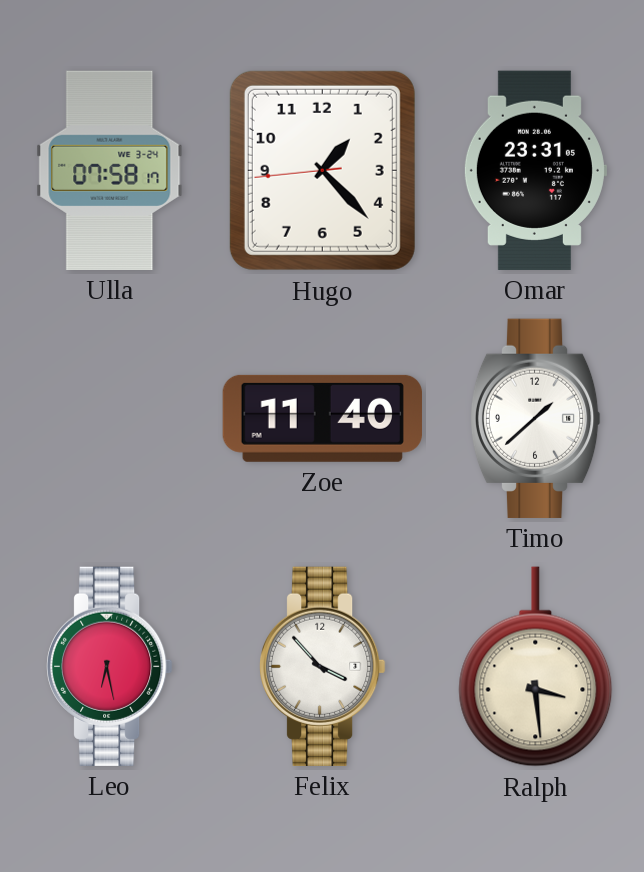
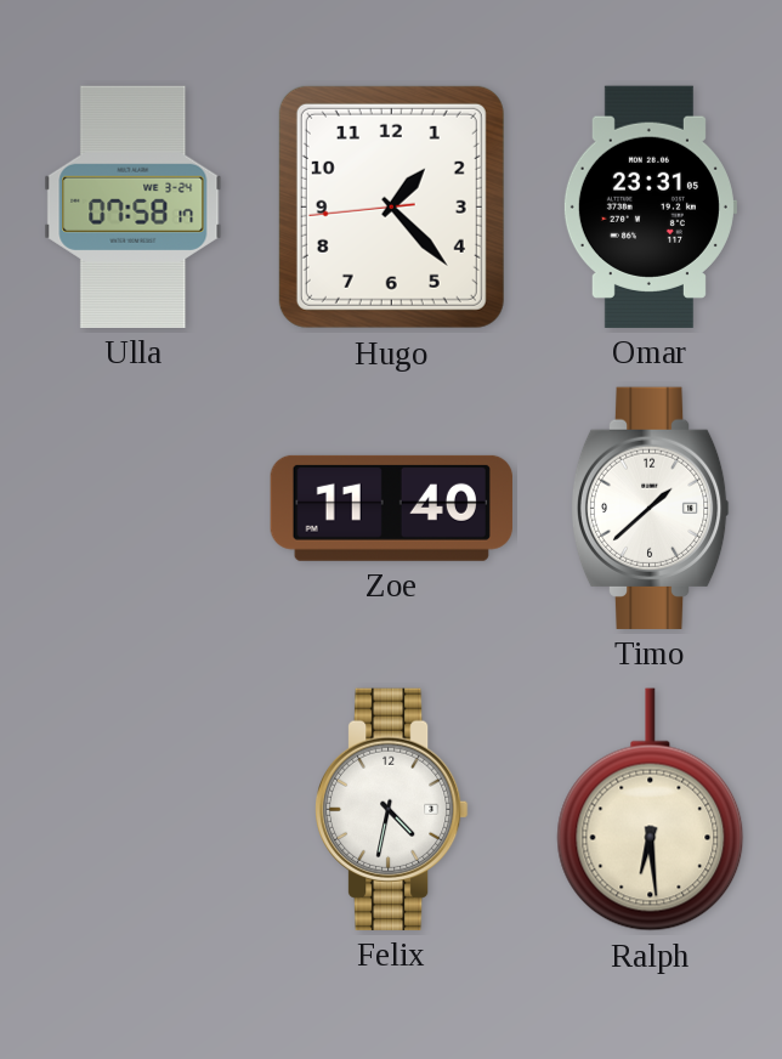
Leo: 6:28 -> none (109, 666)
Felix: 3:53 -> 4:32 (391, 809)
Ralph: 3:29 -> 6:29 (651, 810)
